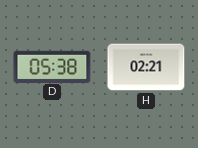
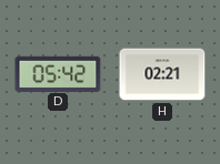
D: 05:38 -> 05:42 (58, 73)
